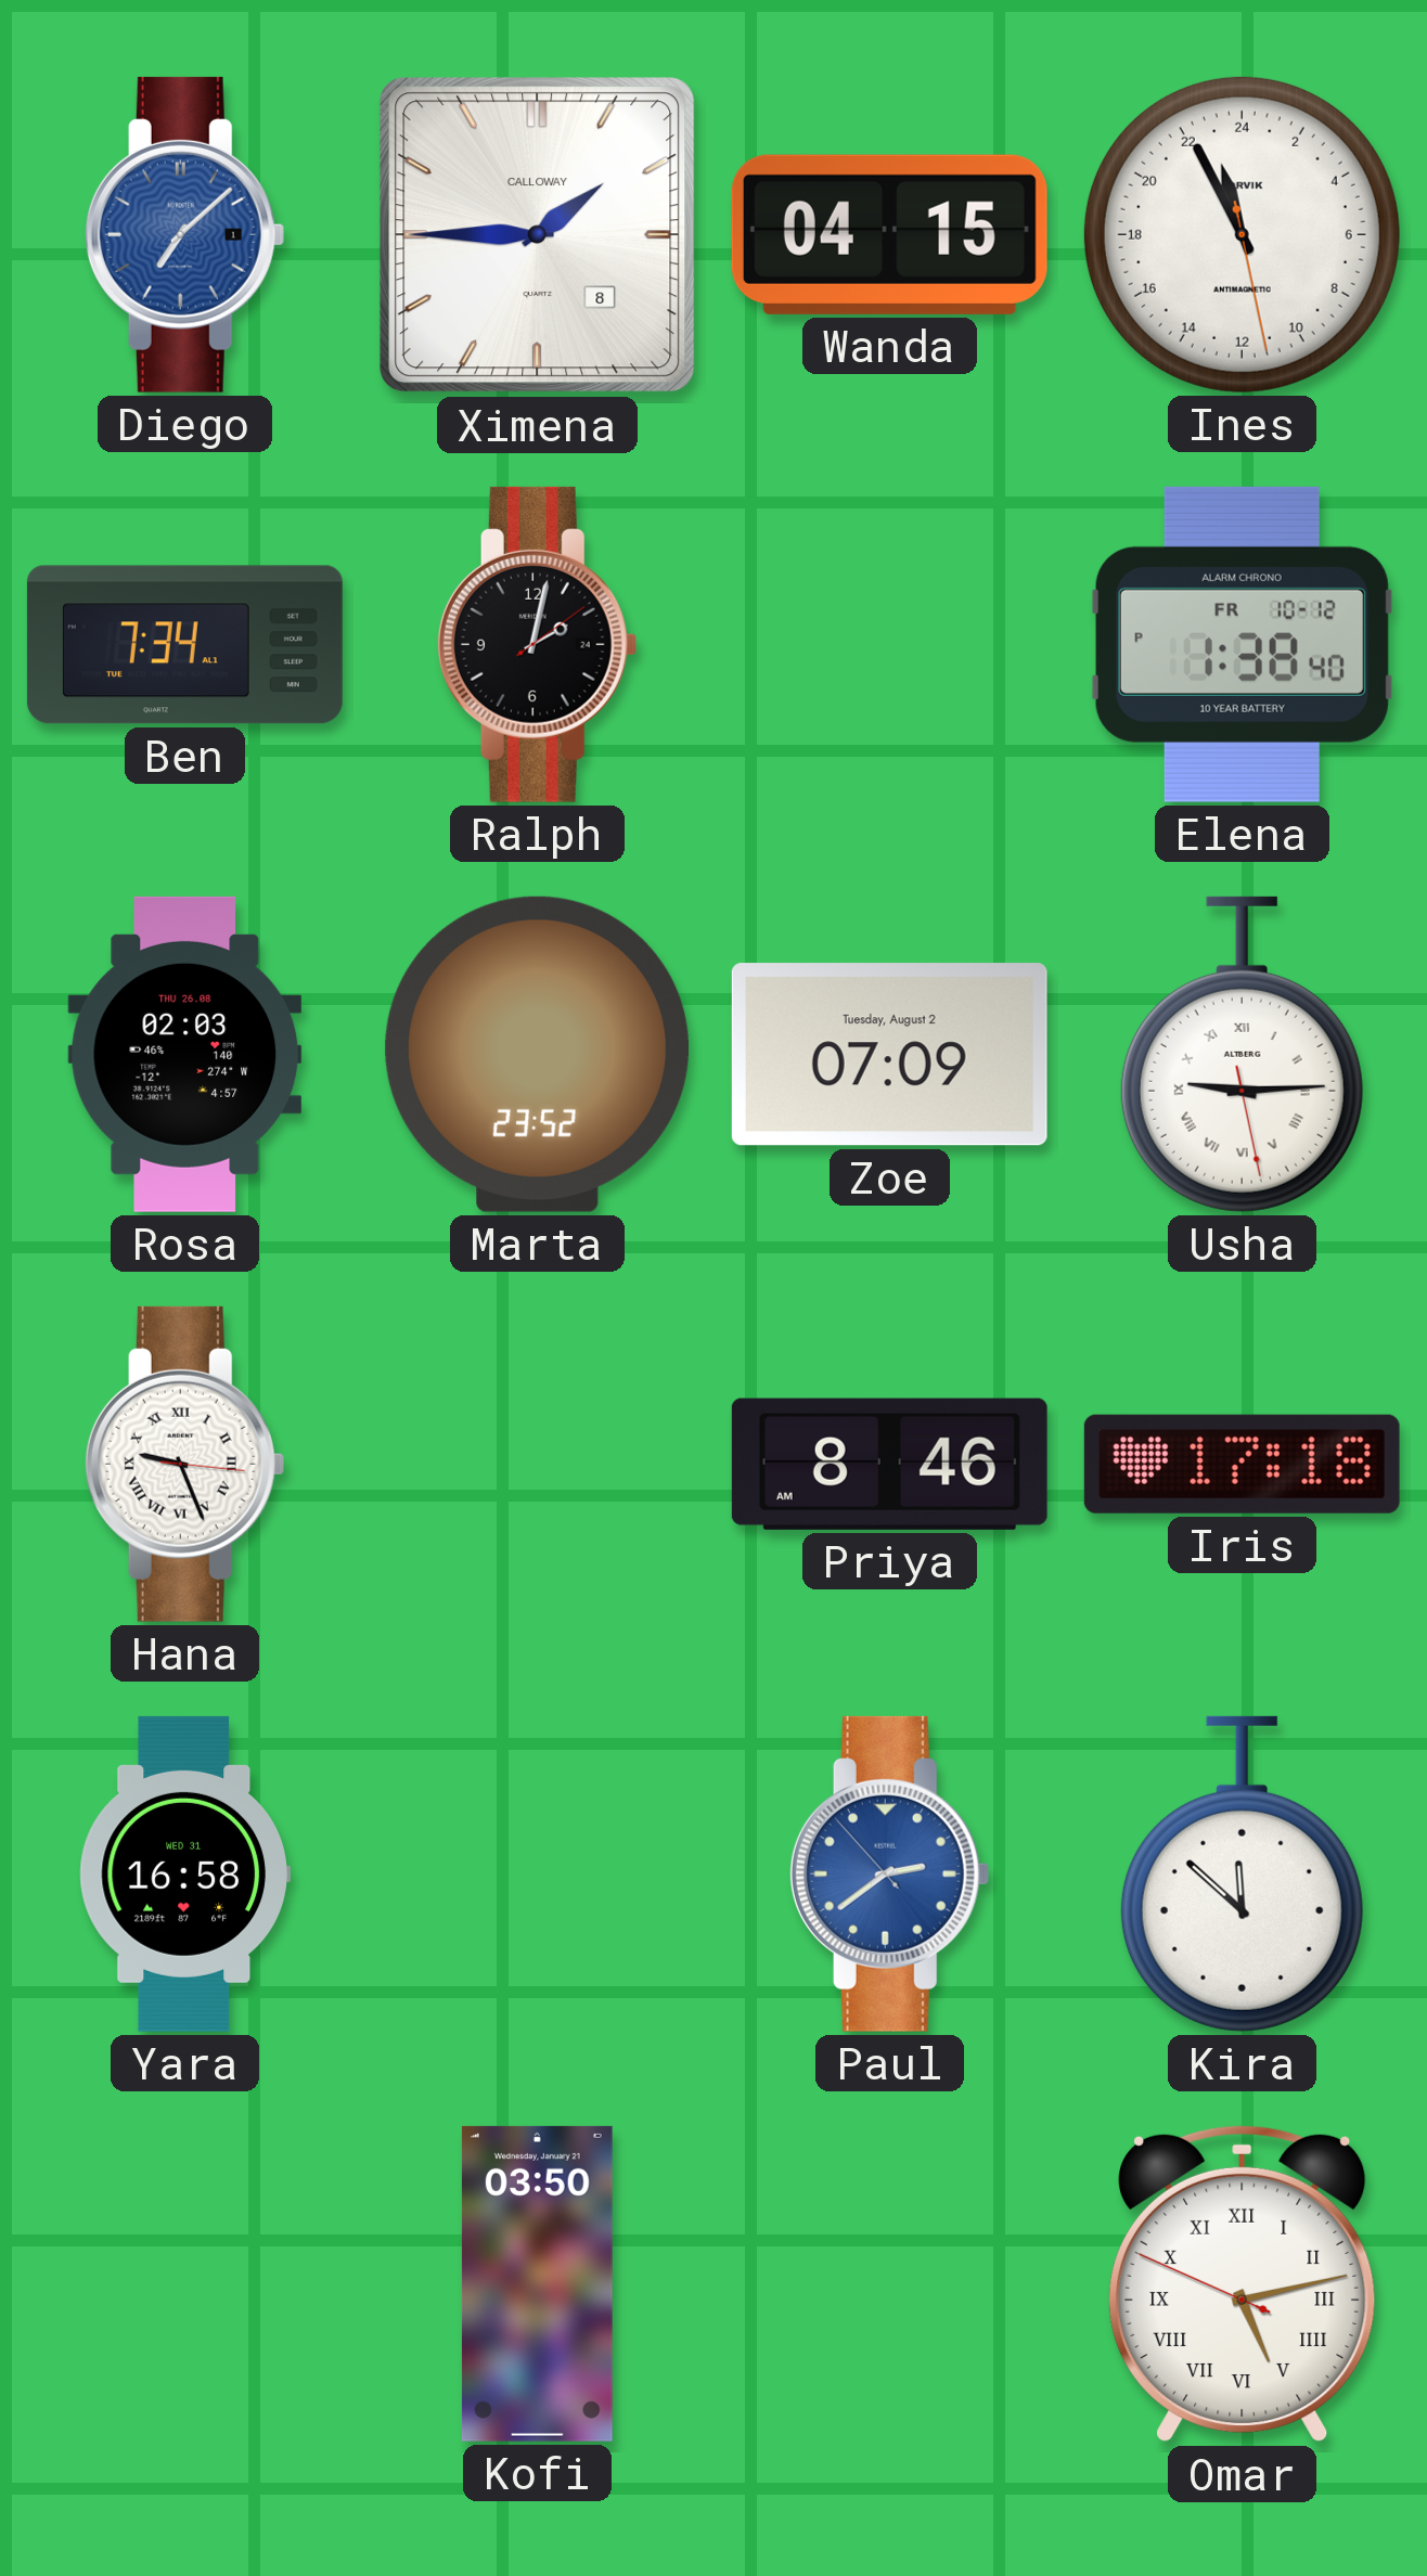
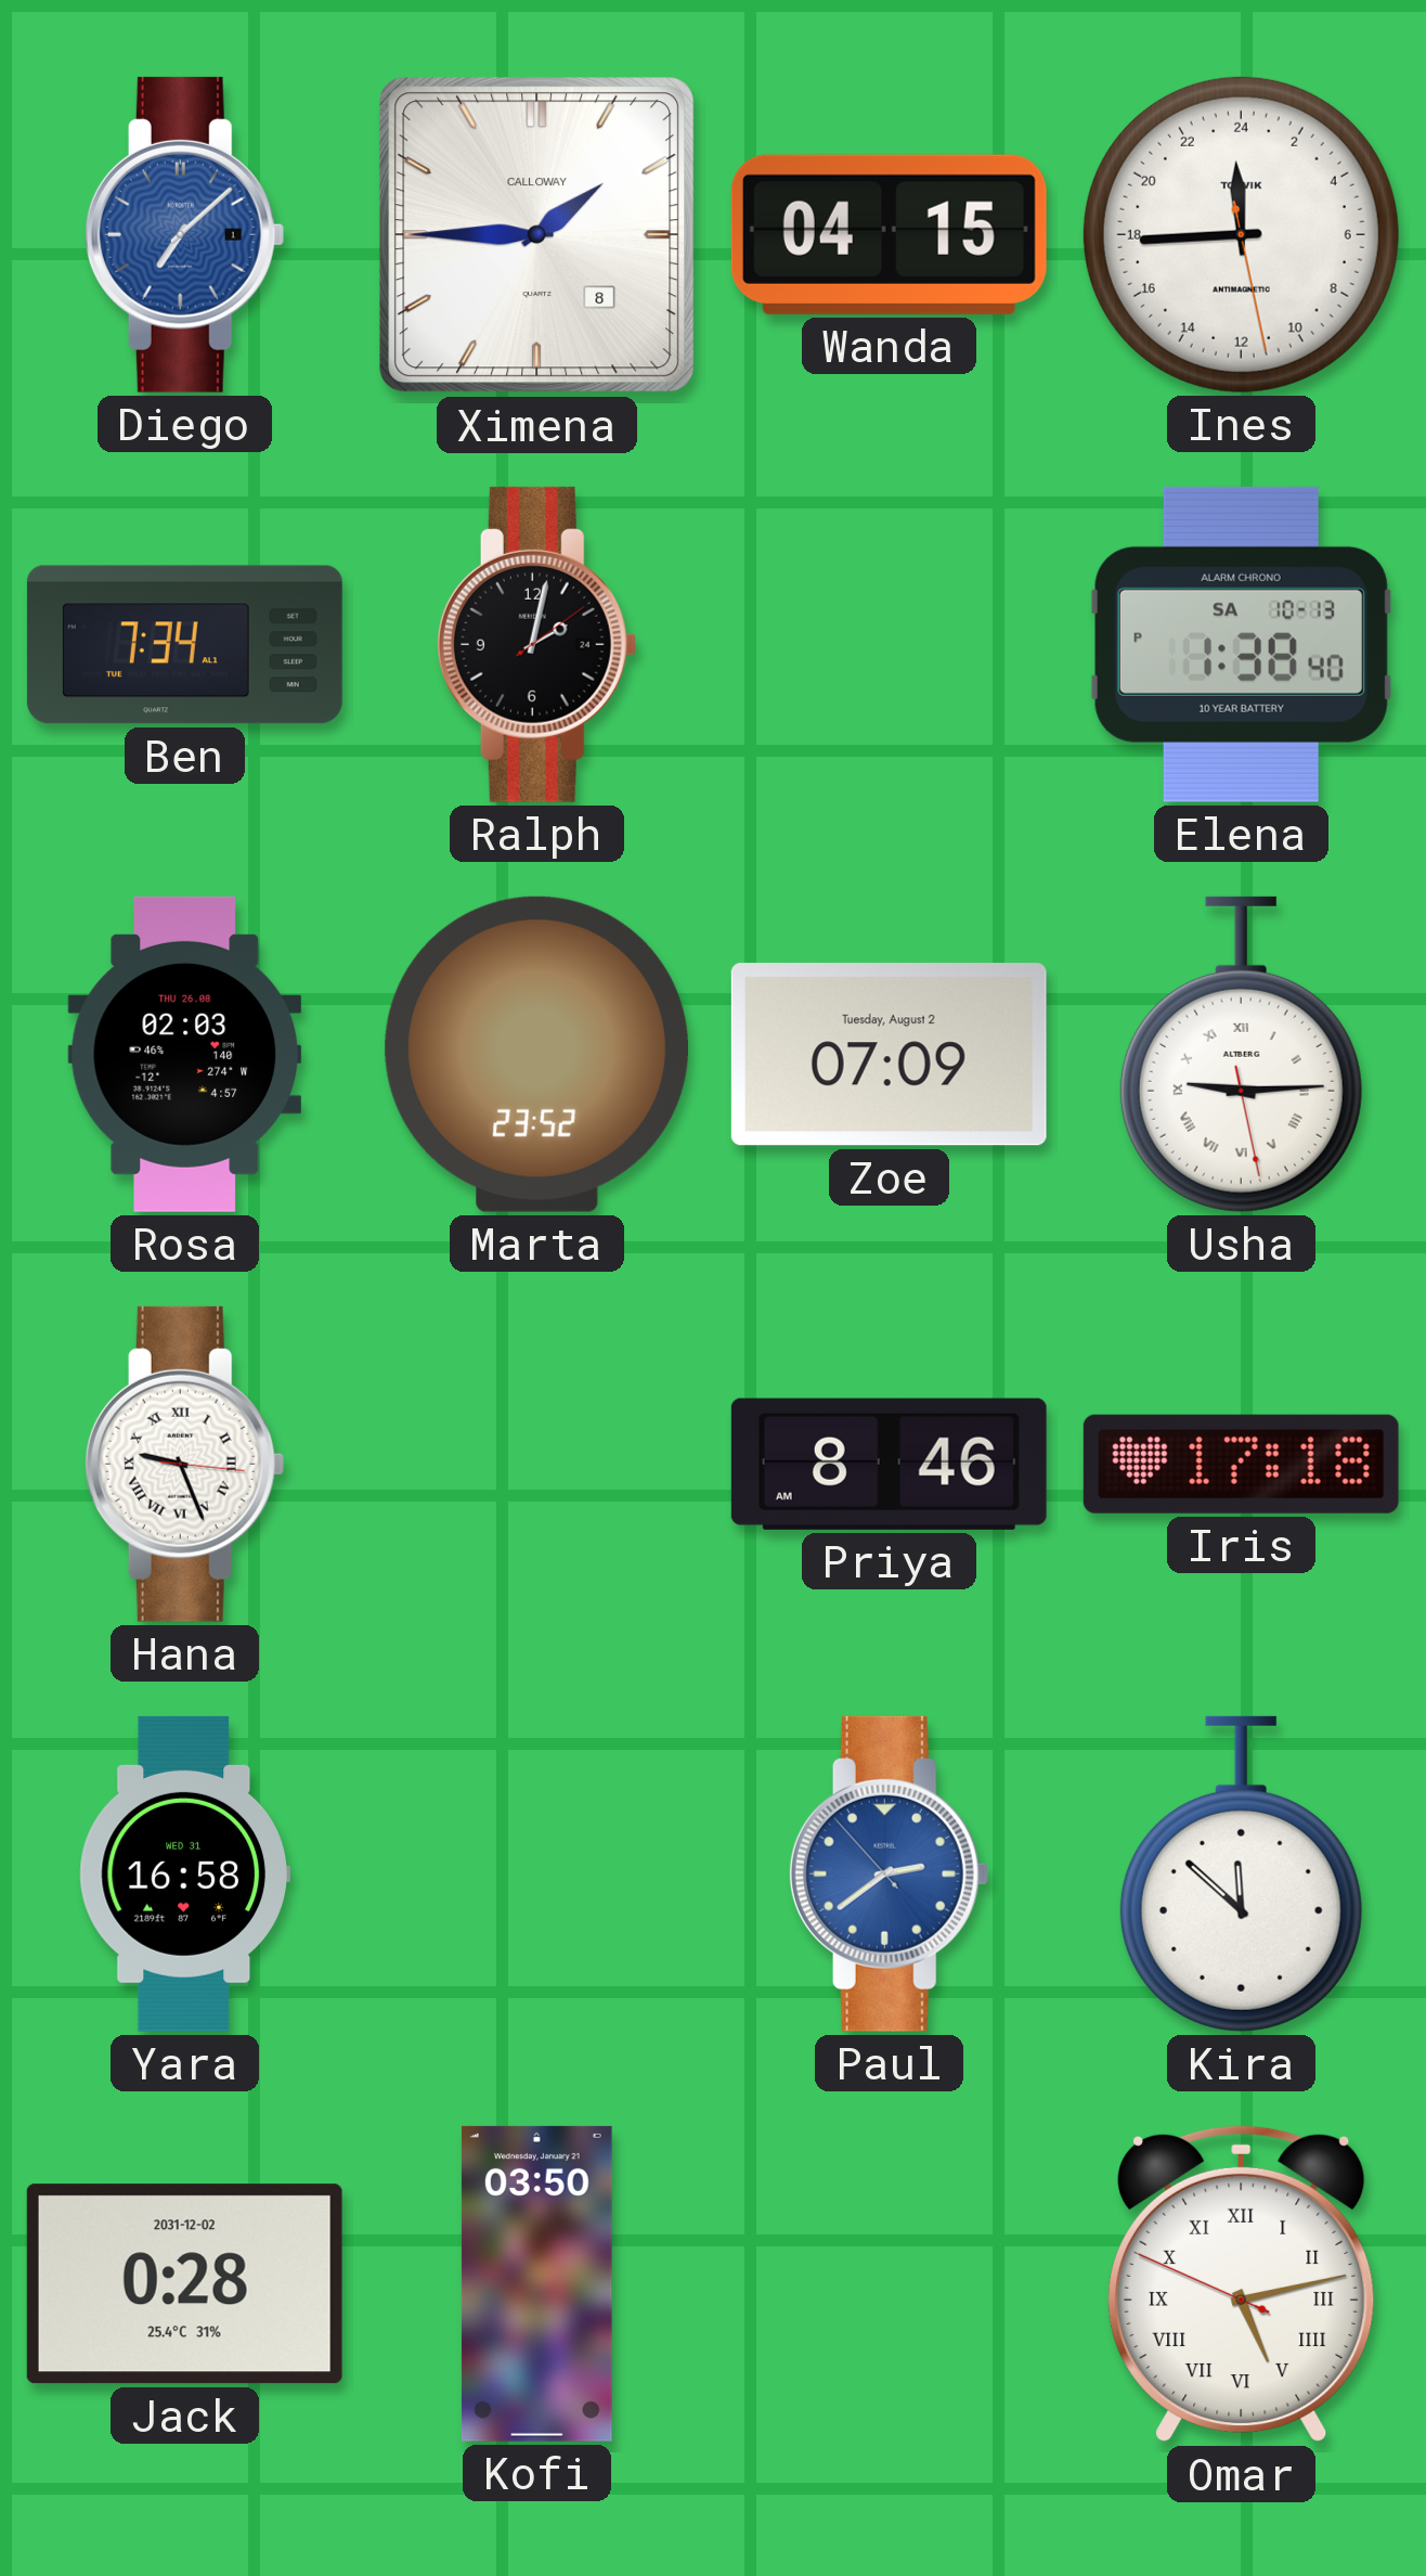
Ines: 22:55 -> 23:44 (1241, 234)
Elena date: FR 10-12 -> SA 10-13 (1241, 644)
Jack: none -> 0:28 (184, 2284)
